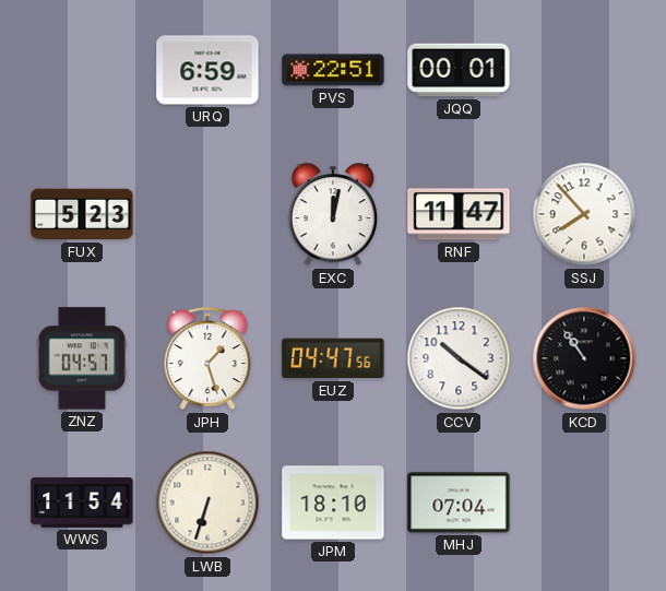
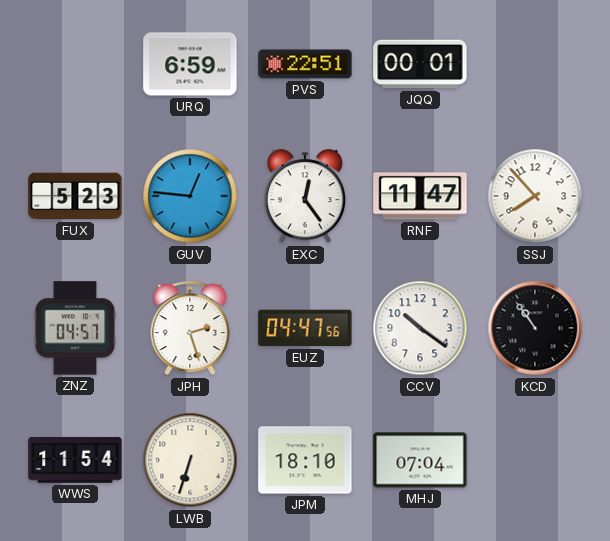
GUV: none -> 12:46 (190, 196)
EXC: 12:02 -> 12:24 (304, 197)
JPH: 1:27 -> 2:27 (190, 329)
